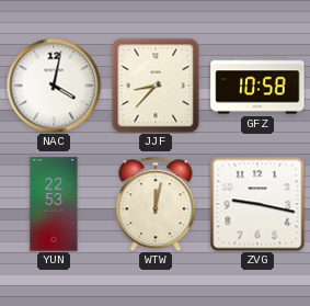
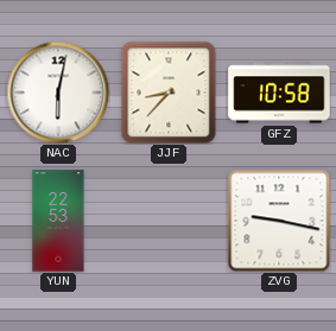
NAC: 4:02 -> 6:02 (58, 93)
WTW: 12:02 -> none (156, 204)
